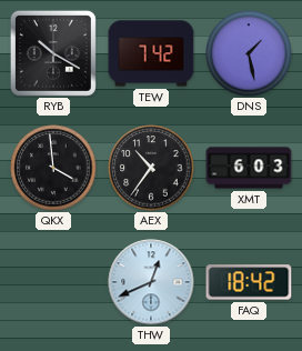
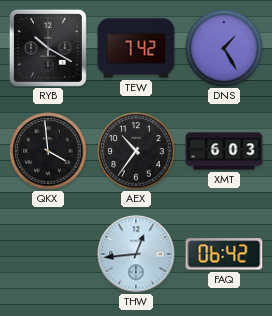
DNS: 1:28 -> 1:25 (224, 48)
THW: 12:41 -> 12:44 (136, 254)
FAQ: 18:42 -> 06:42 (224, 254)
